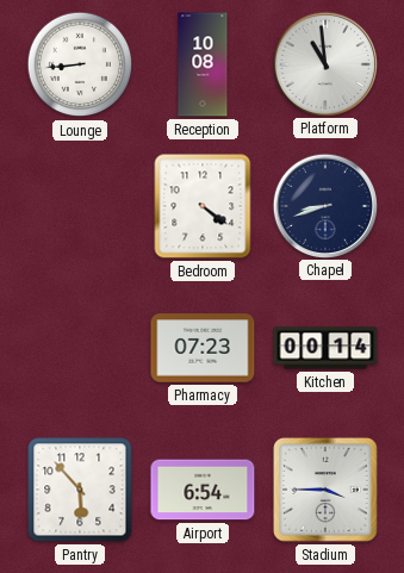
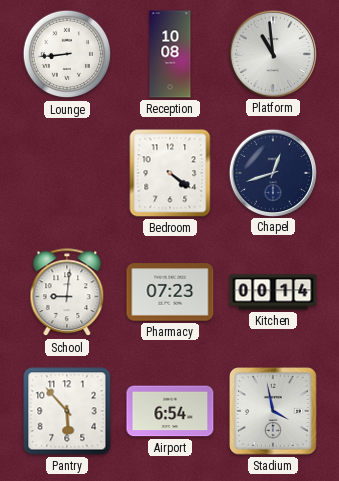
Chapel: 8:42 -> 12:42 (272, 172)
School: none -> 9:01 (67, 293)
Stadium: 3:45 -> 3:58 (273, 411)
